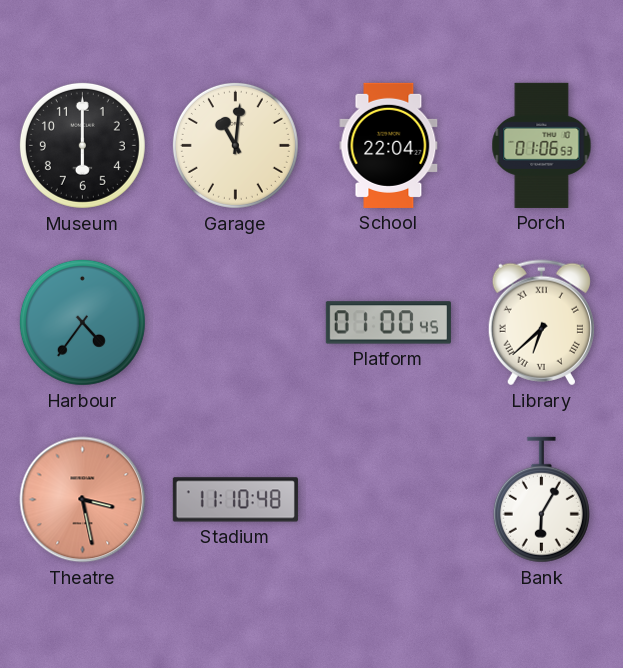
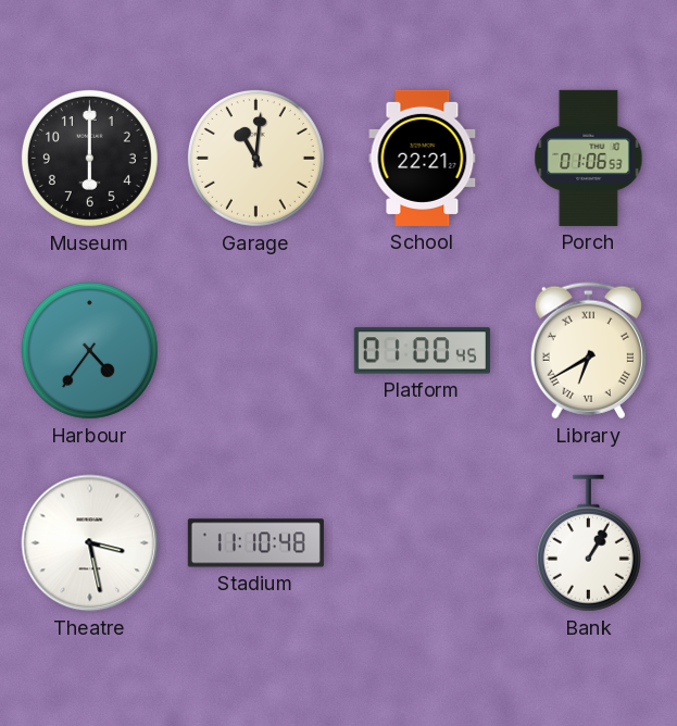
School: 22:04 -> 22:21 (423, 158)
Library: 6:38 -> 6:40 (588, 351)
Theatre dial: salmon -> white (90, 543)
Bank: 6:05 -> 1:05 (588, 543)
